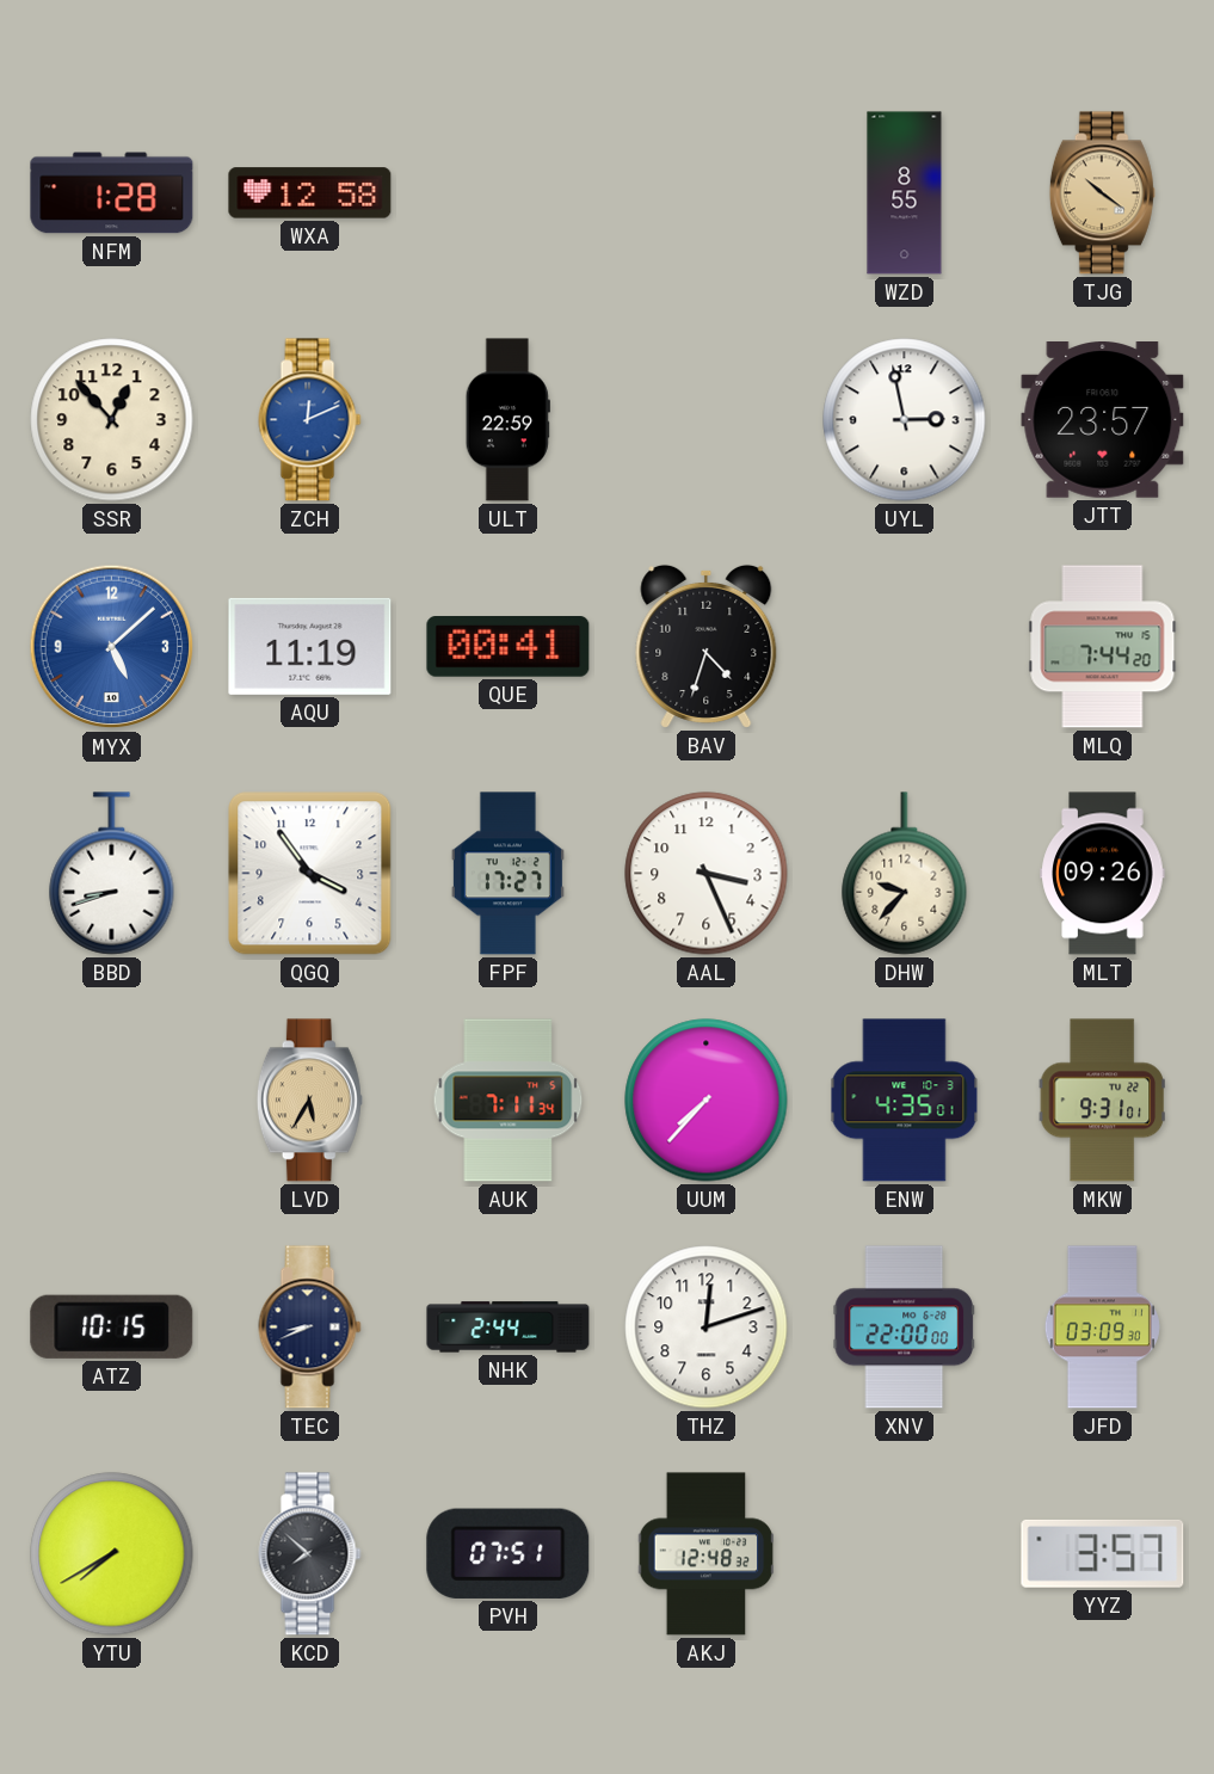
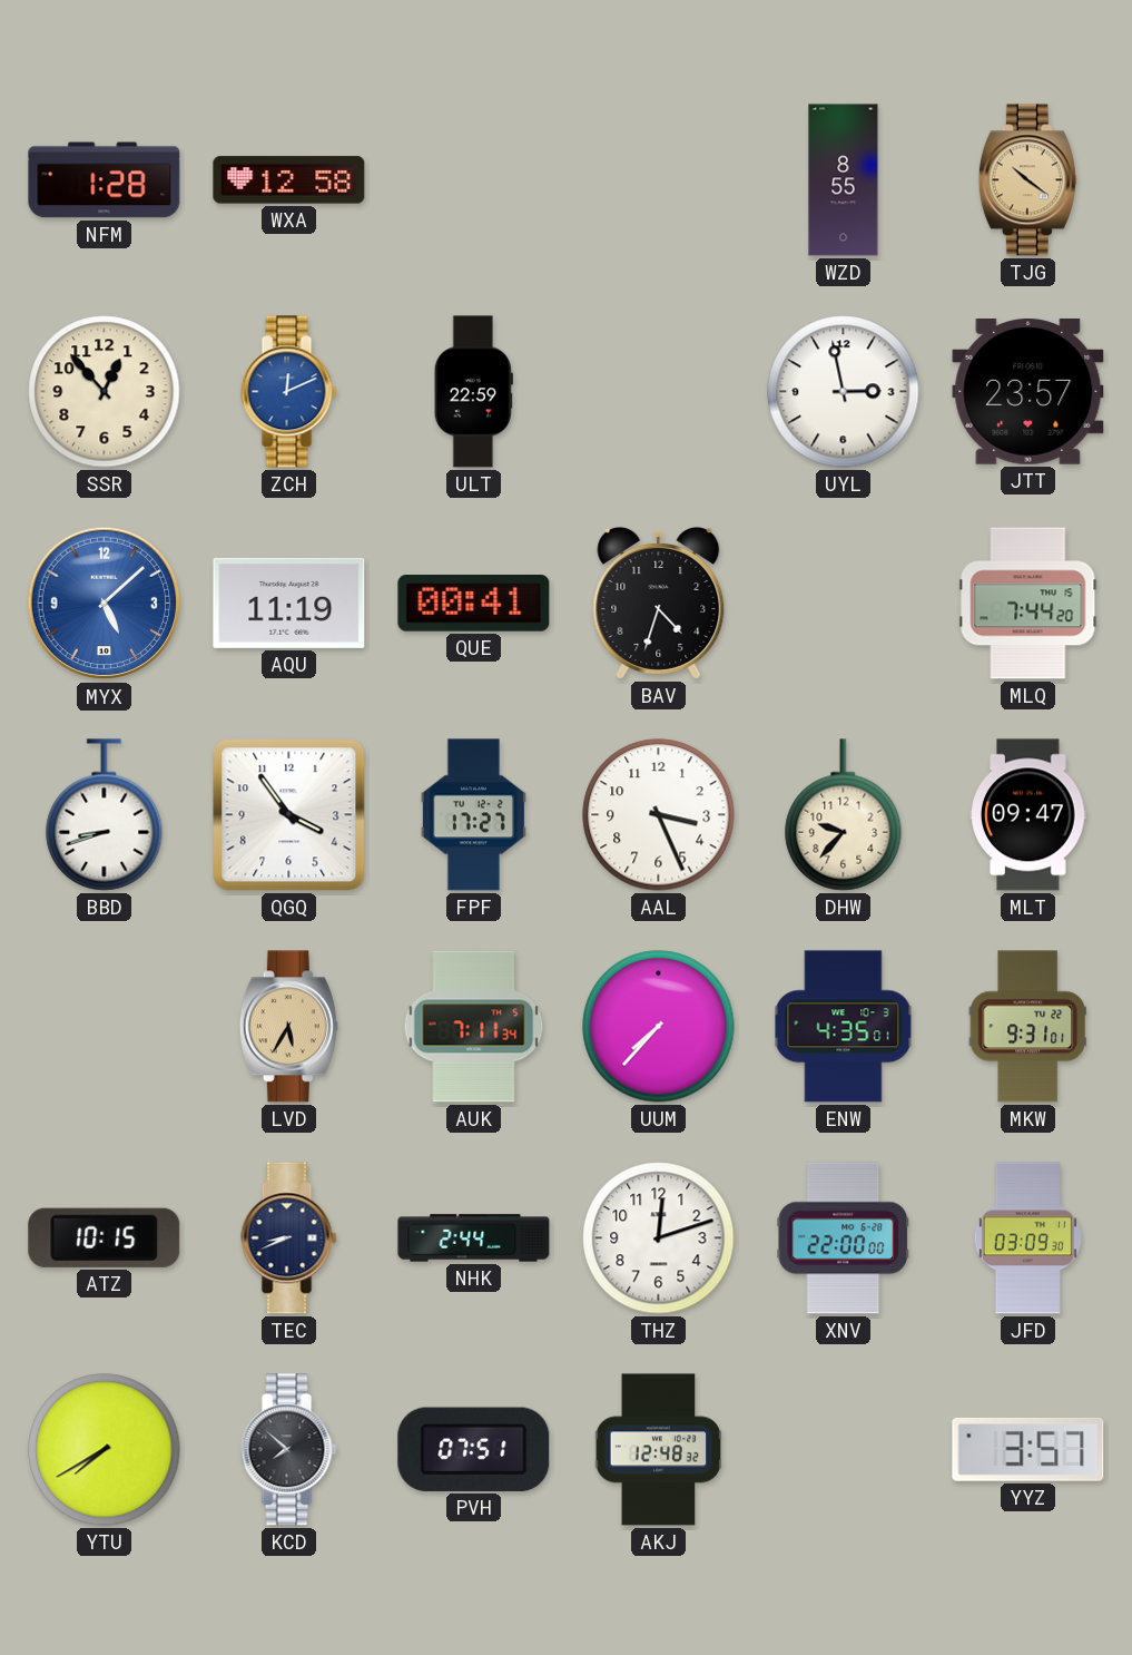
MLT: 09:26 -> 09:47 (1028, 815)
